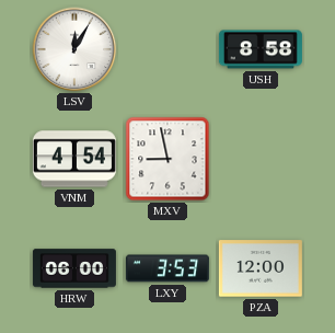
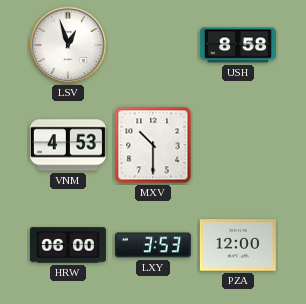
LSV: 12:05 -> 12:57 (68, 45)
VNM: 4:54 -> 4:53 (68, 145)
MXV: 8:58 -> 10:30 (153, 145)
